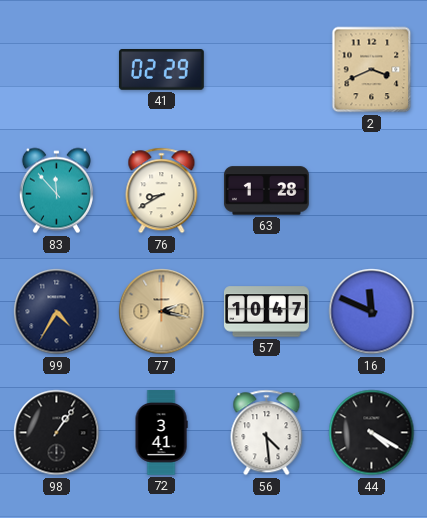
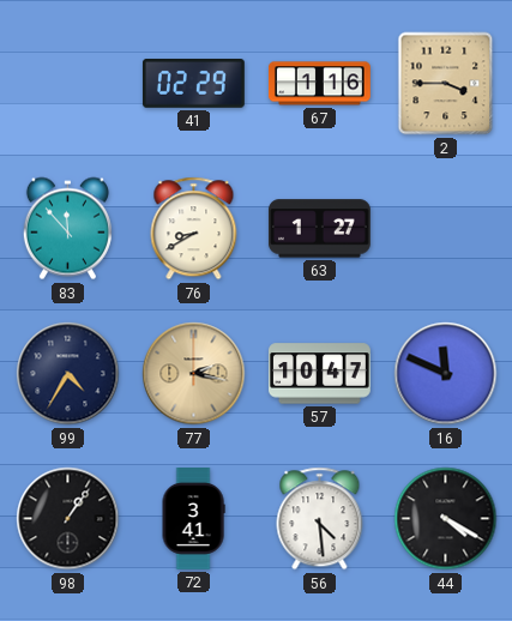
67: none -> 1:16 (319, 84)
2: 3:41 -> 3:45 (446, 84)
63: 1:28 -> 1:27 (319, 229)
